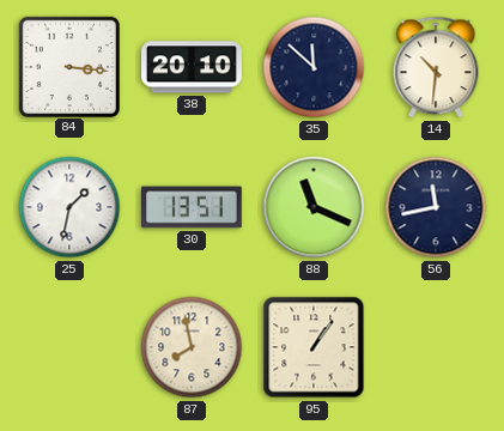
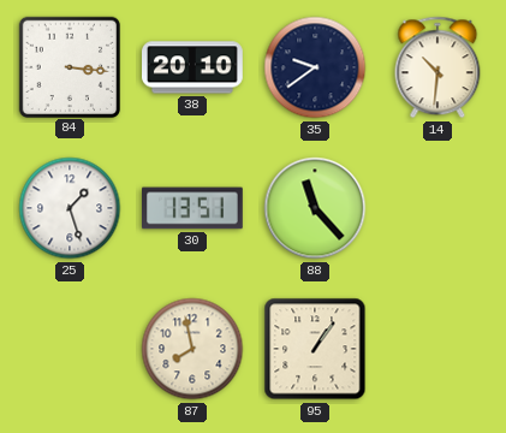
35: 11:52 -> 9:39 (315, 67)
25: 1:32 -> 1:27 (70, 208)
88: 11:19 -> 11:23 (315, 208)
56: 11:43 -> none (436, 207)
